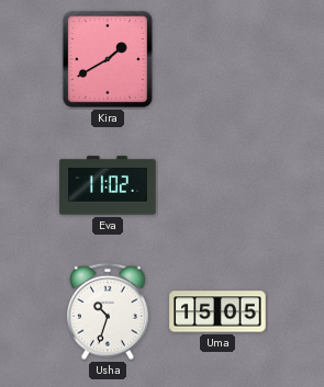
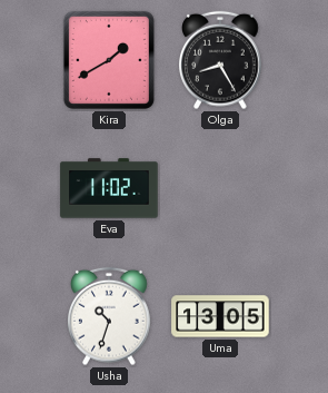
Olga: none -> 8:25 (221, 60)
Uma: 15:05 -> 13:05 (220, 316)
